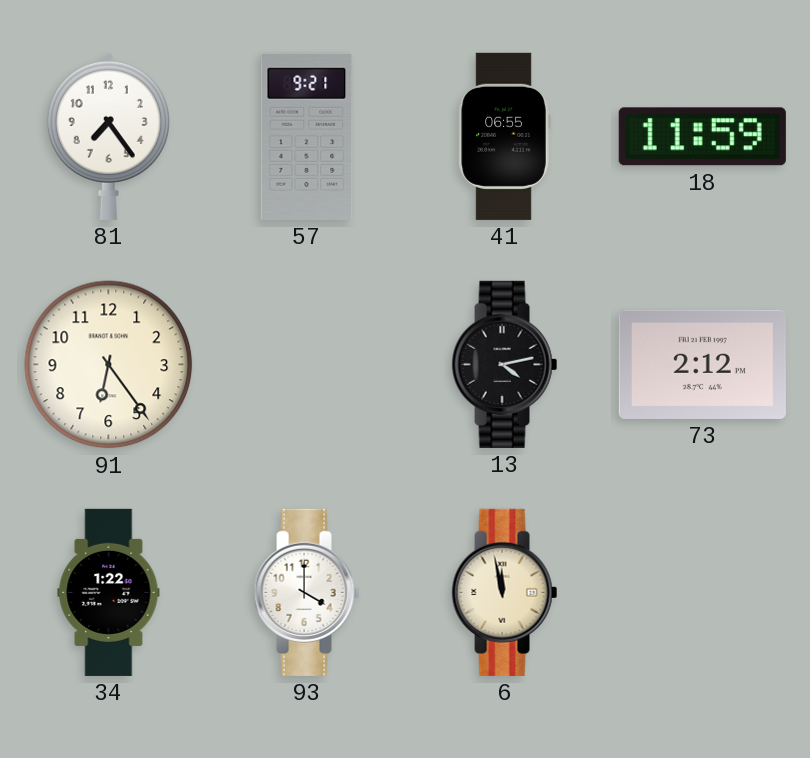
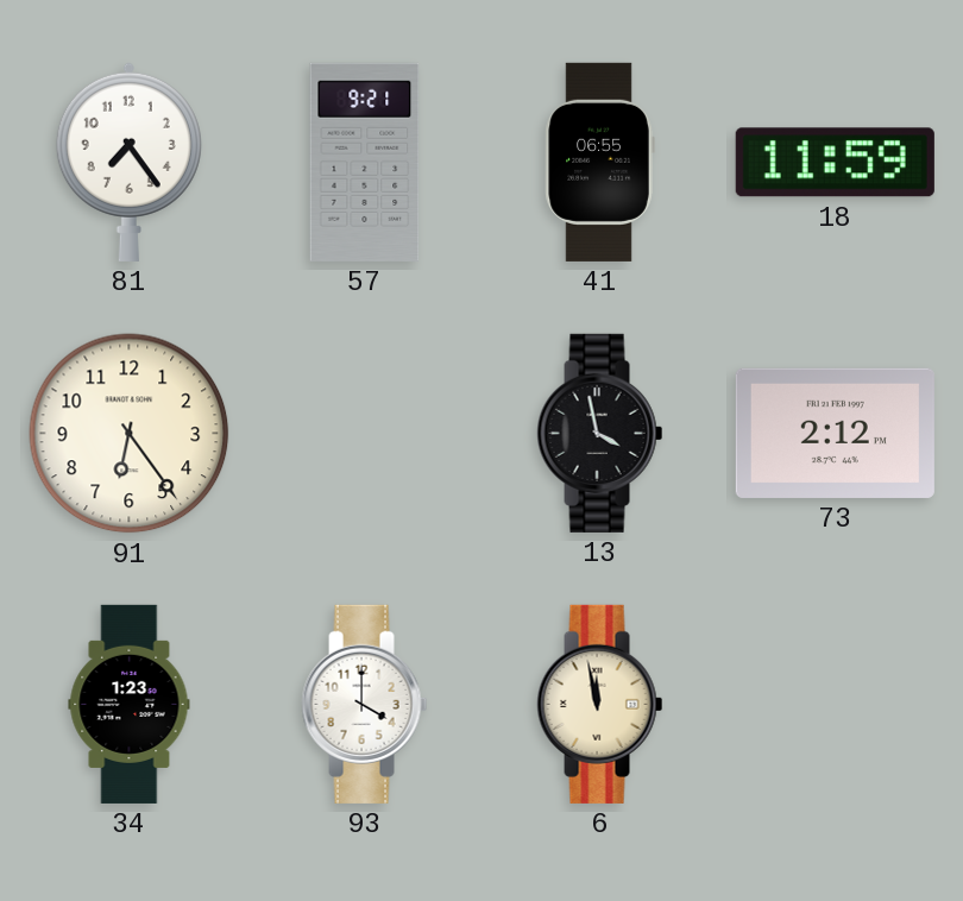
13: 4:13 -> 3:58 (600, 433)
34: 1:22 -> 1:23 (130, 704)
